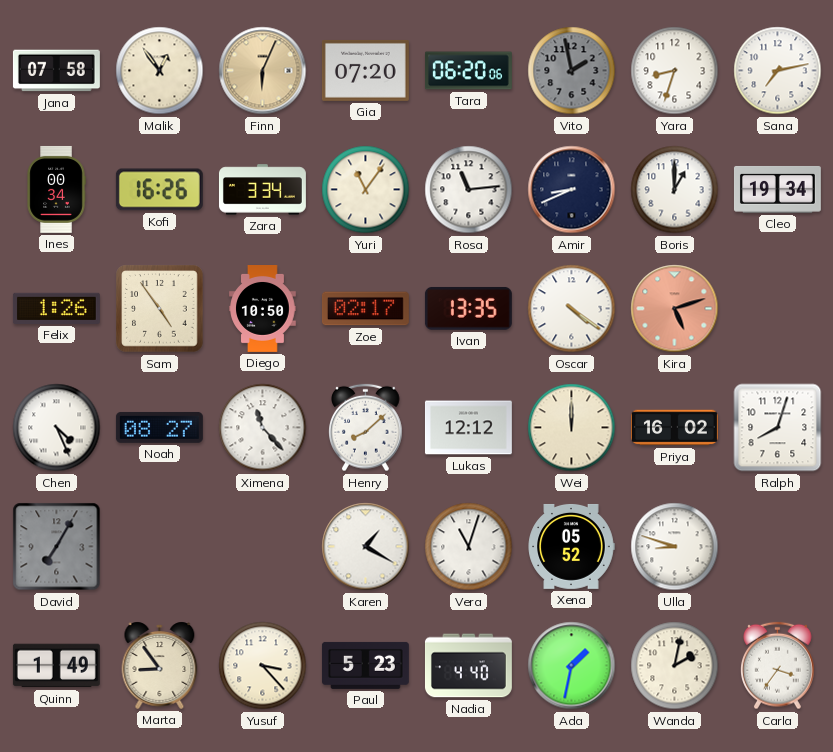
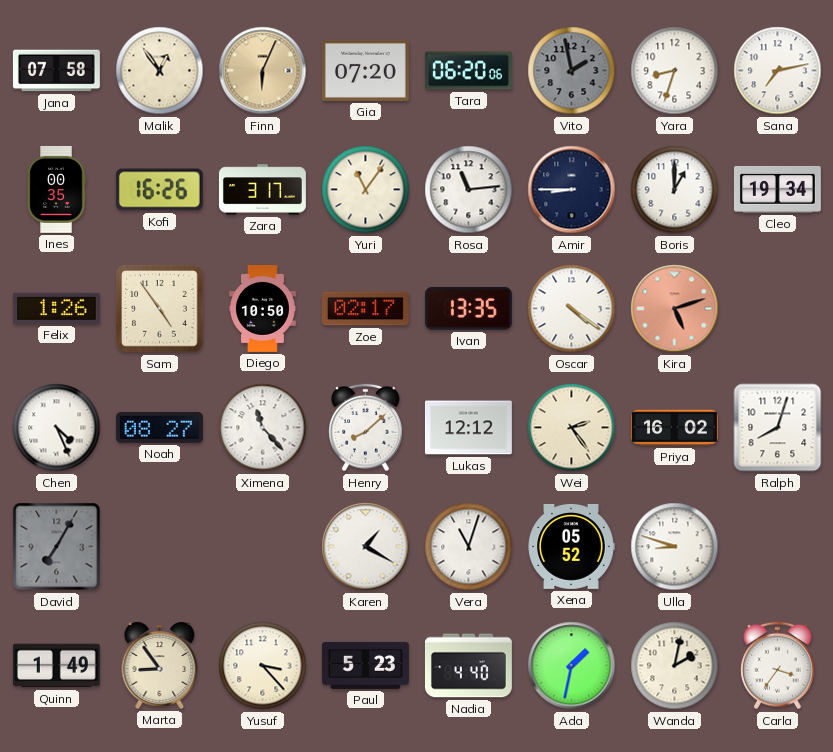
Ines: 00:34 -> 00:35 (56, 189)
Zara: 3:34 -> 3:17 (262, 190)
Amir: 8:41 -> 8:45 (572, 190)
Wei: 12:00 -> 2:24 (572, 428)
